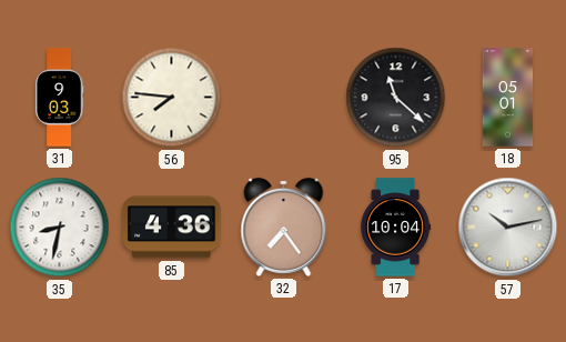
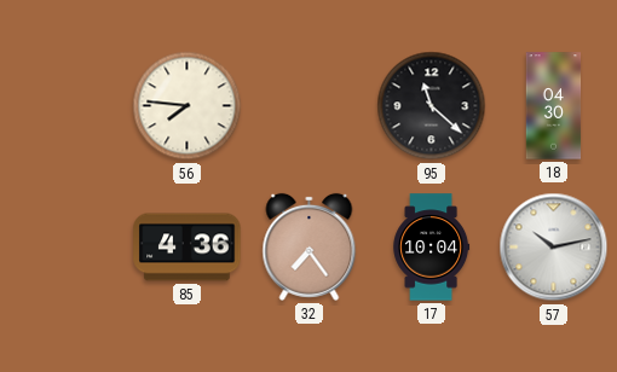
31: 9:03 -> none (59, 98)
18: 05:01 -> 04:30 (554, 106)
35: 8:32 -> none (60, 228)
